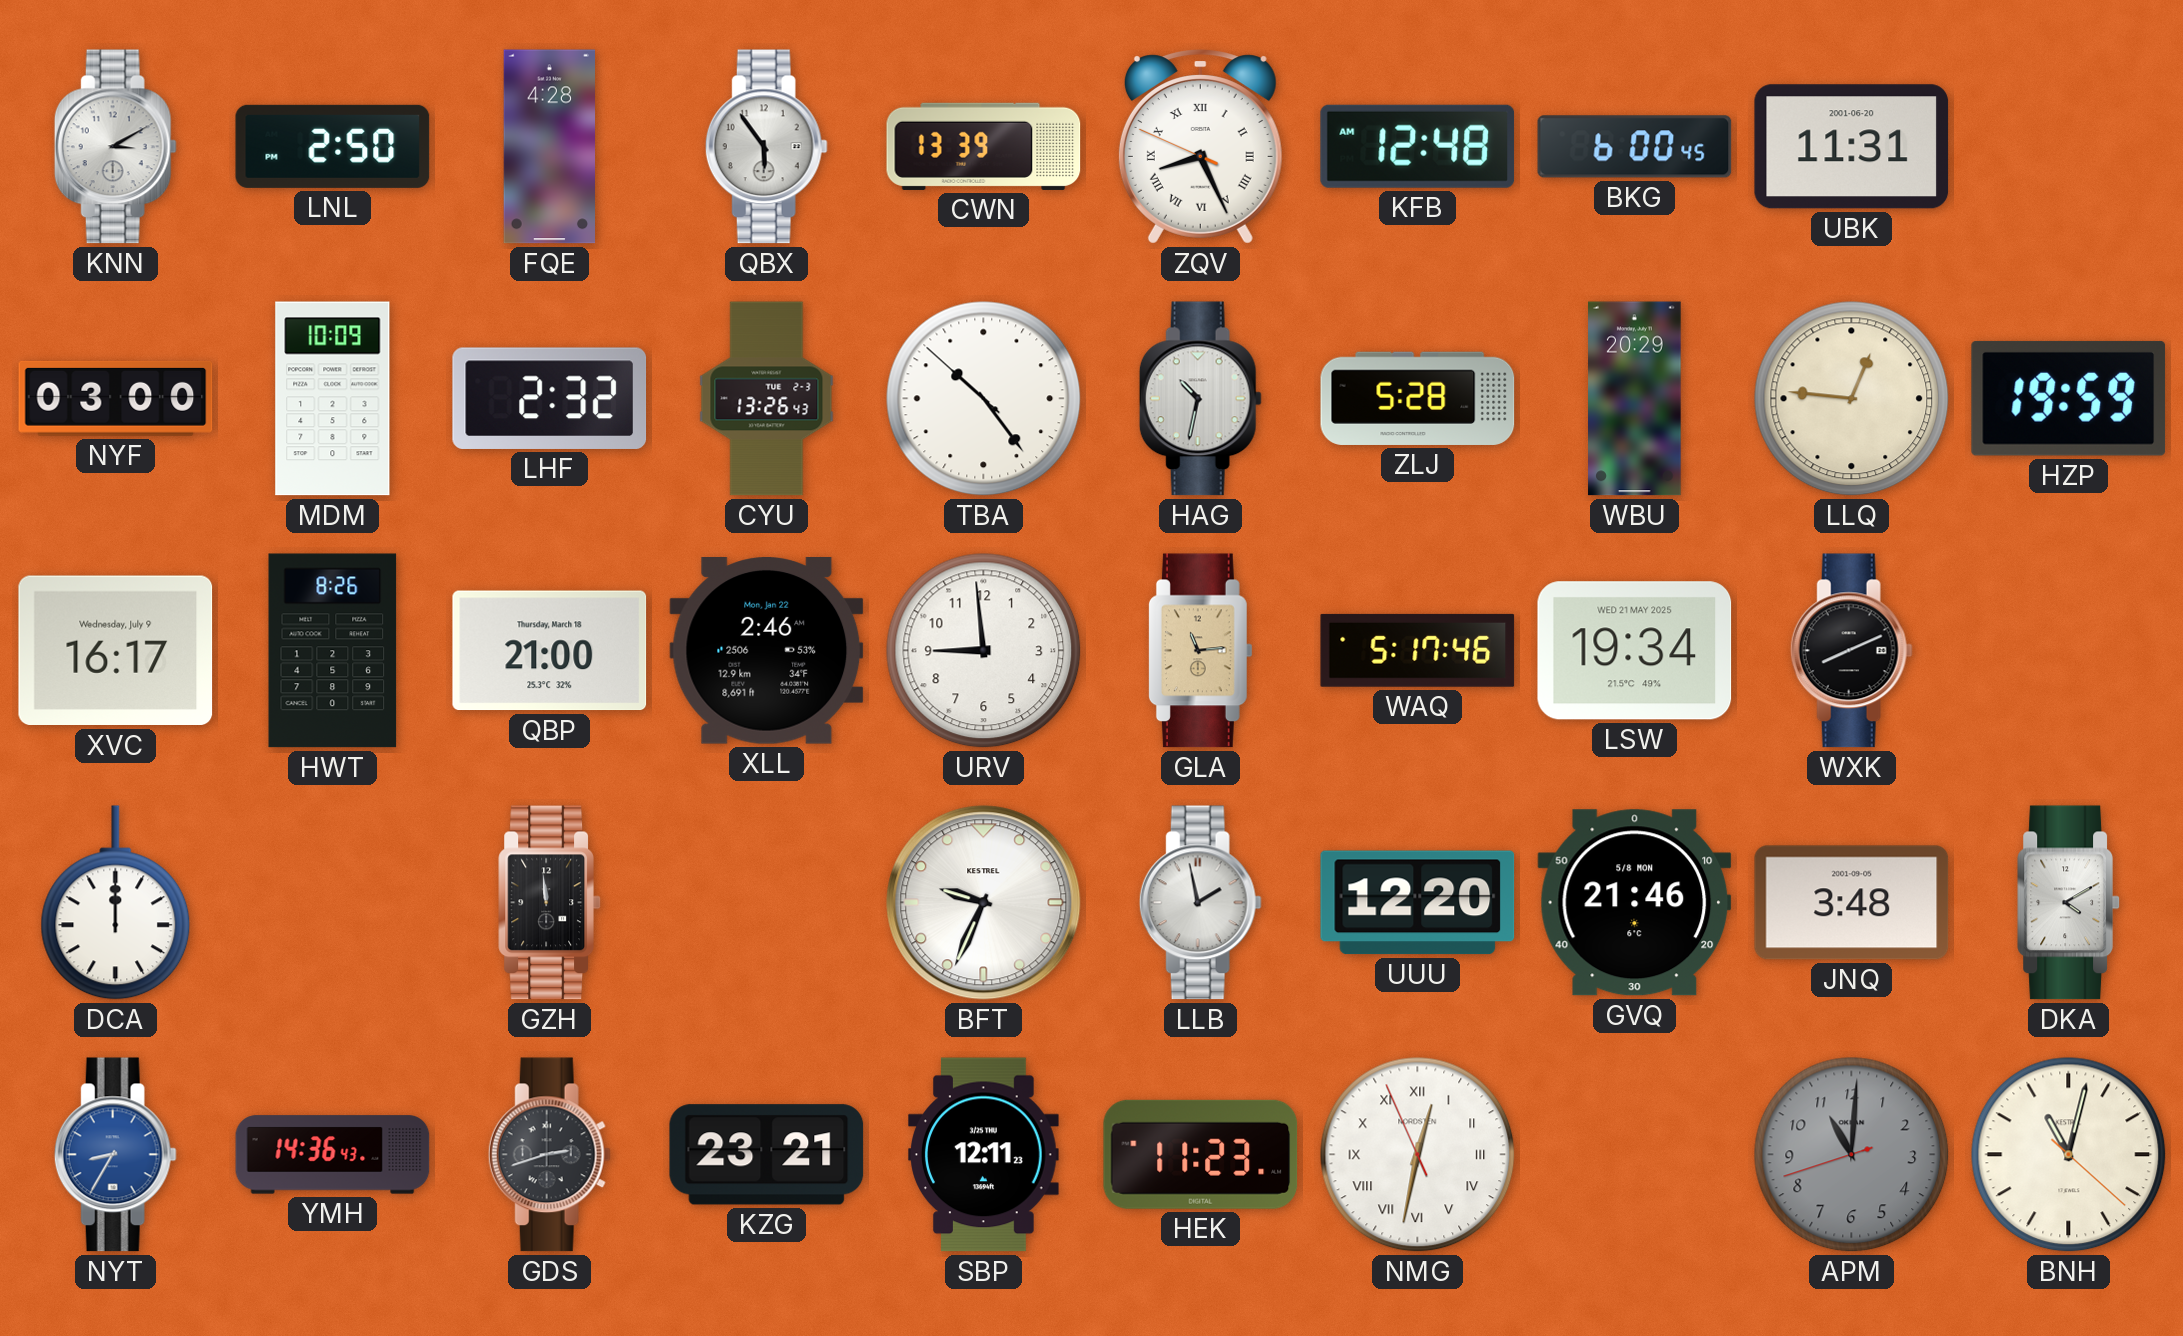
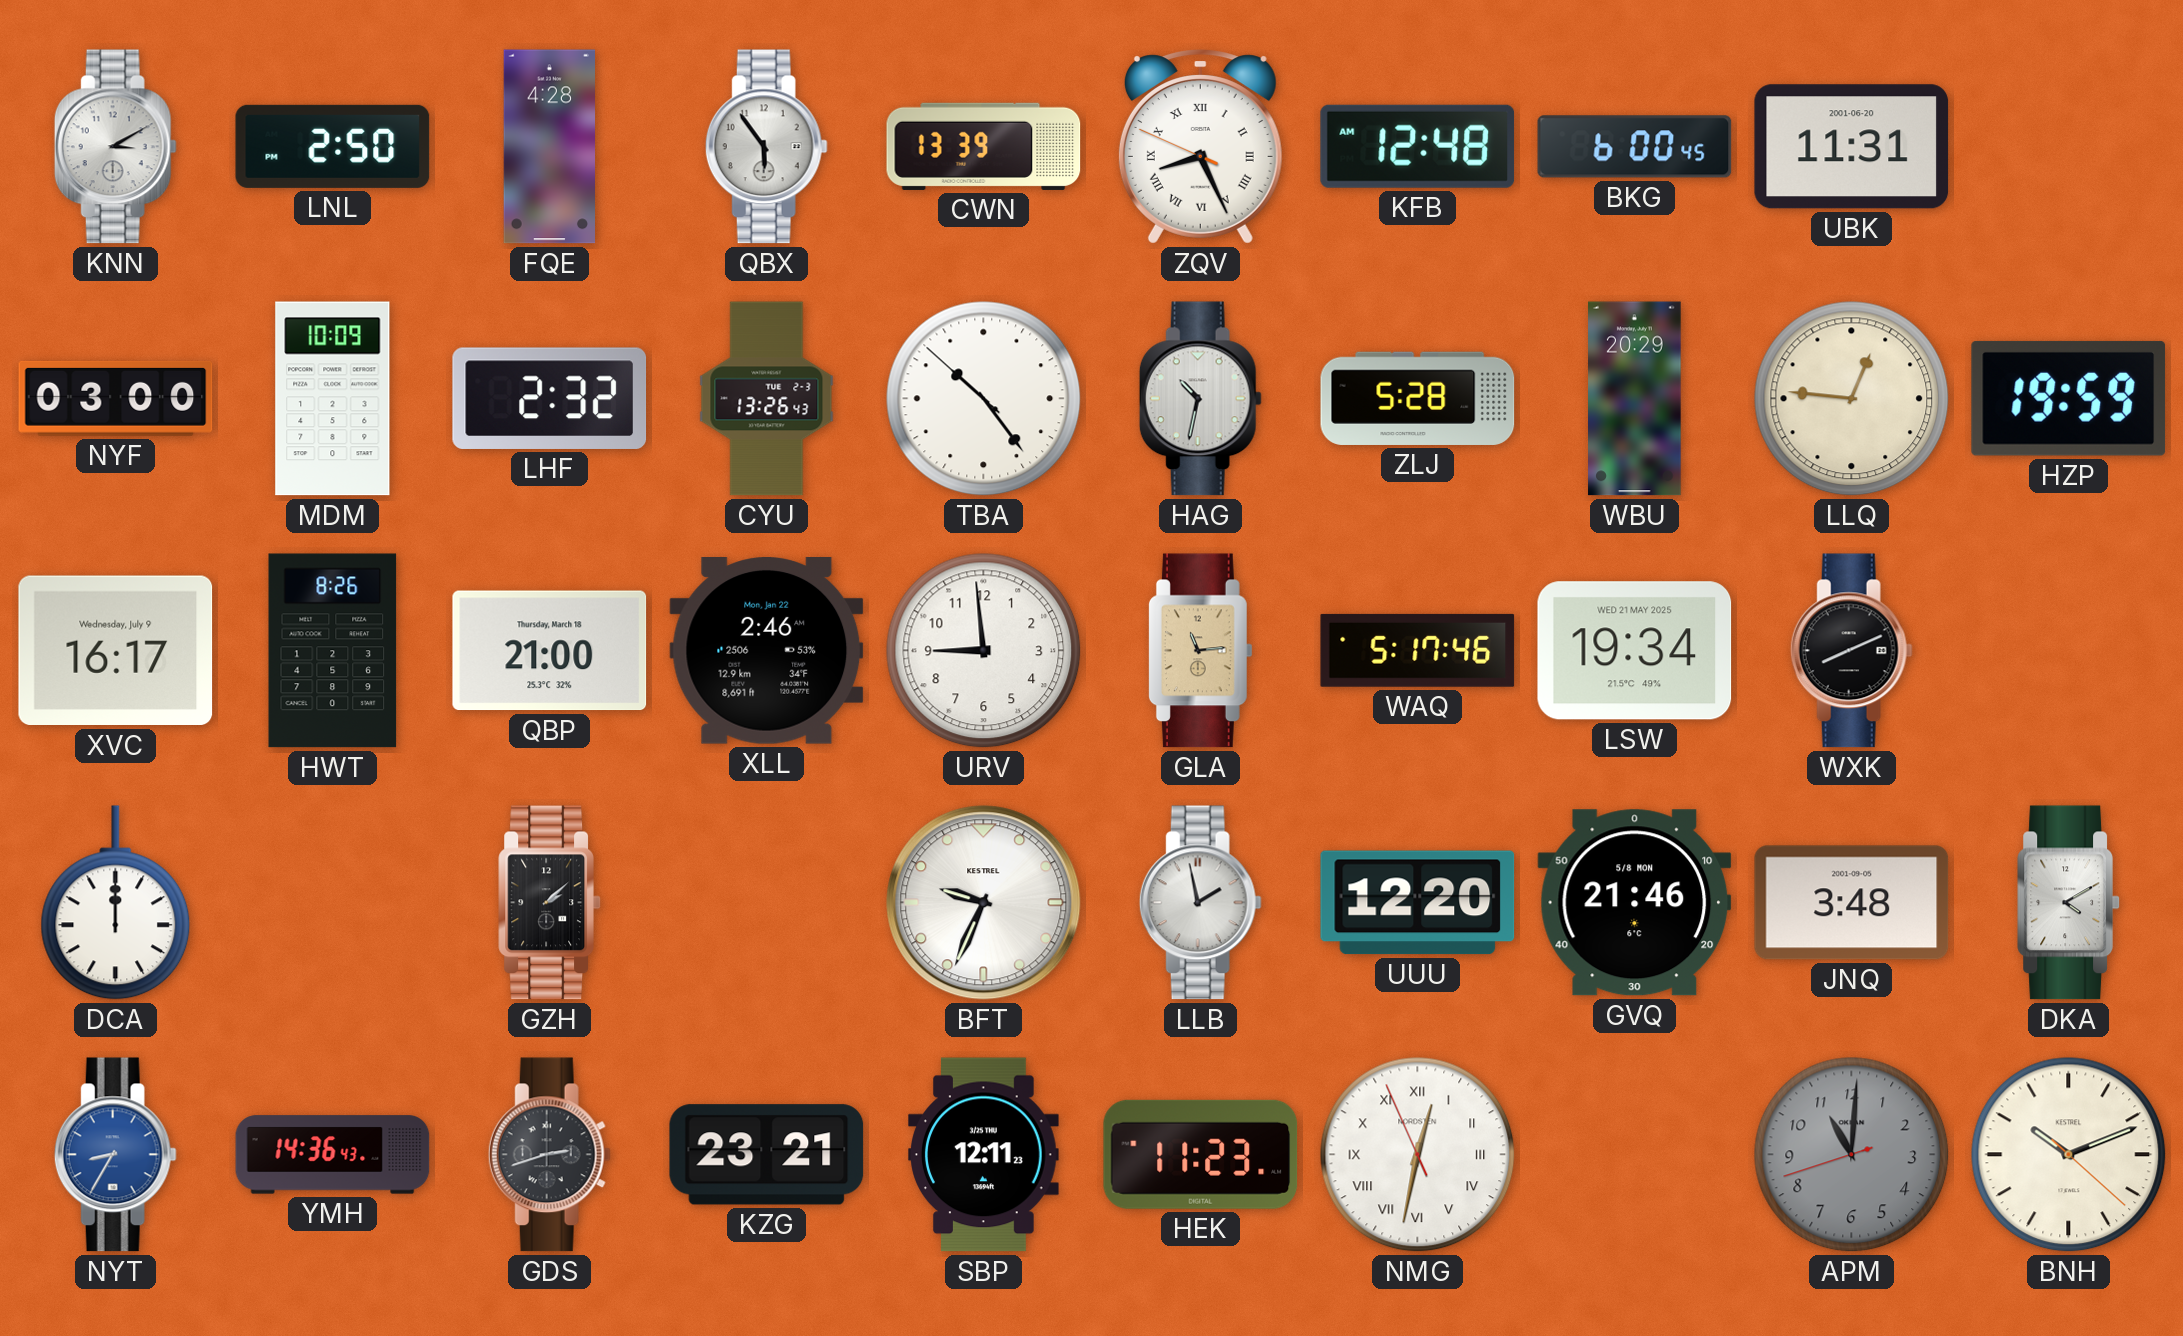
GZH: 11:59 -> 2:08 (549, 903)
BNH: 11:02 -> 10:11 (2069, 1155)
